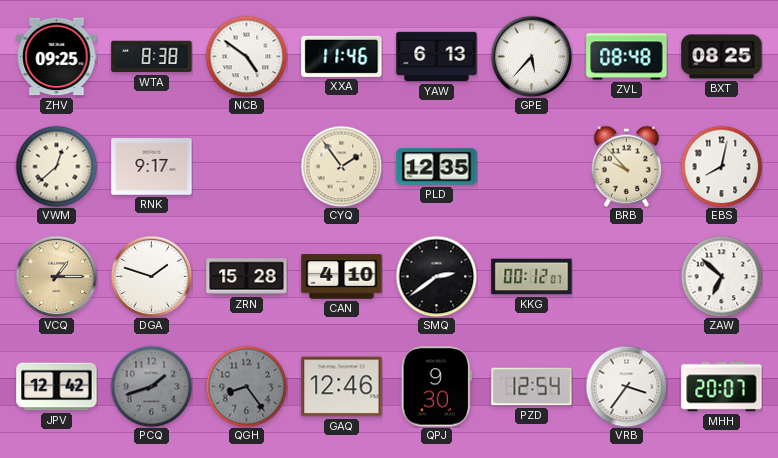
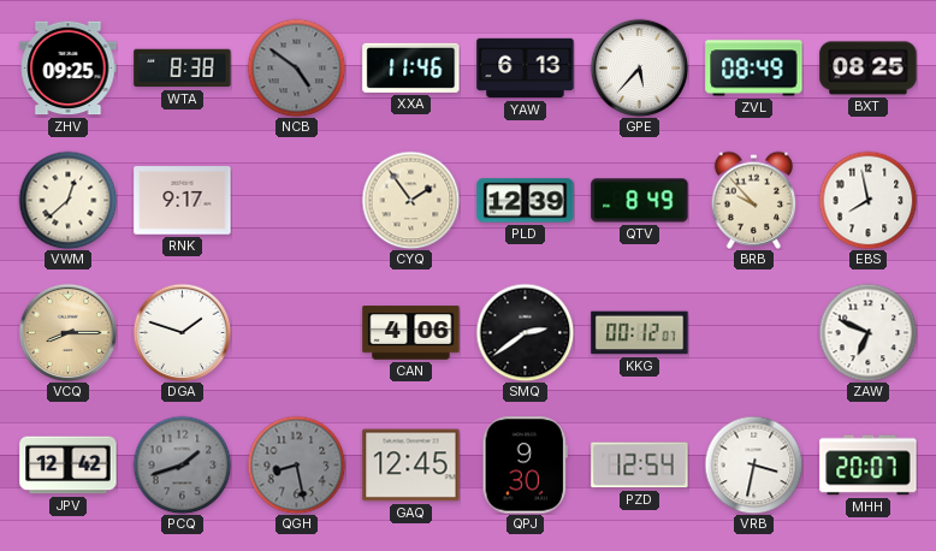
NCB dial: white -> grey (296, 67)
ZVL: 08:48 -> 08:49 (754, 69)
PLD: 12:35 -> 12:39 (526, 201)
QTV: none -> 8:49 (640, 201)
EBS: 8:02 -> 7:58 (867, 200)
VCQ: 1:15 -> 8:15 (67, 332)
ZRN: 15:28 -> none (247, 277)
CAN: 4:10 -> 4:06 (411, 333)
ZAW: 6:52 -> 6:49 (867, 332)
QGH: 8:24 -> 8:28 (296, 464)
GAQ: 12:46 -> 12:45 (411, 466)
VRB: 3:36 -> 3:32 (753, 464)
